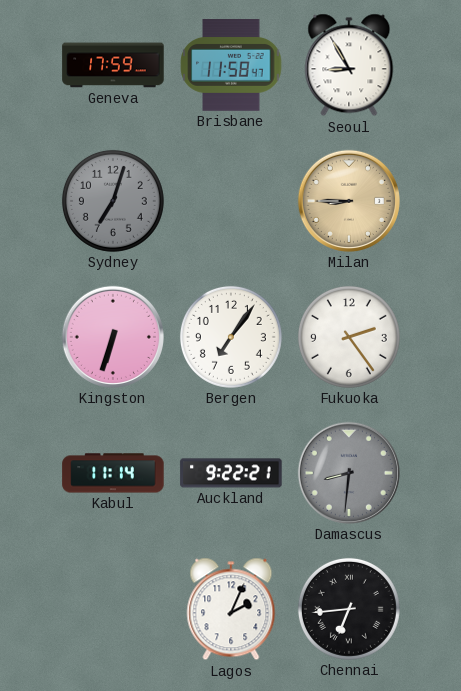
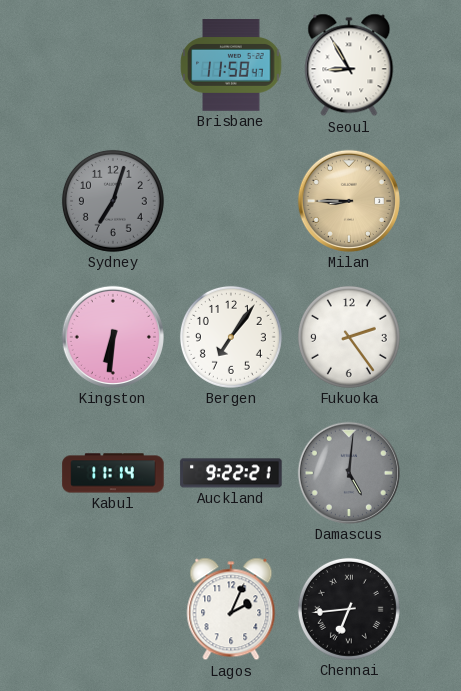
Geneva: 17:59 -> none (113, 65)
Kingston: 6:33 -> 6:31 (113, 337)
Damascus: 8:31 -> 5:01 (349, 473)
